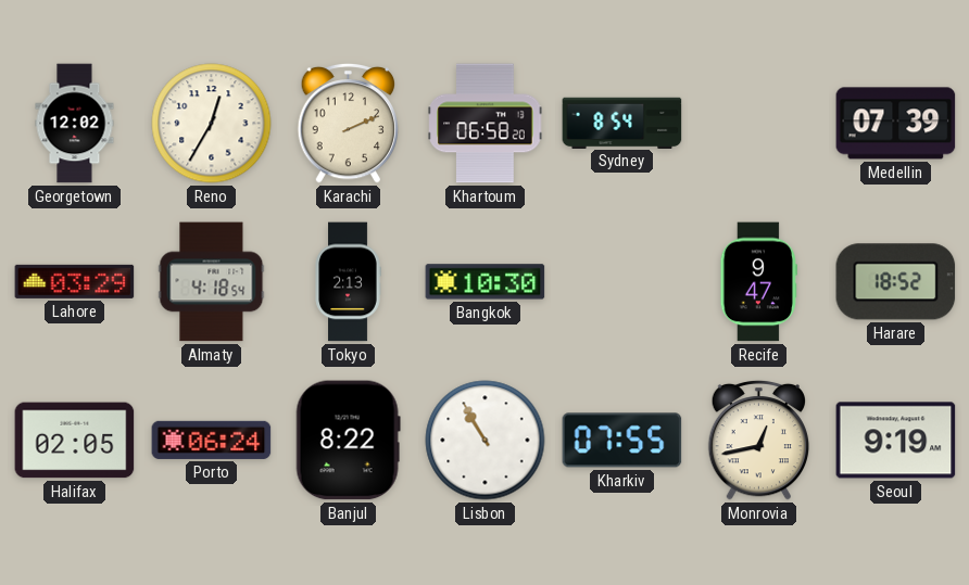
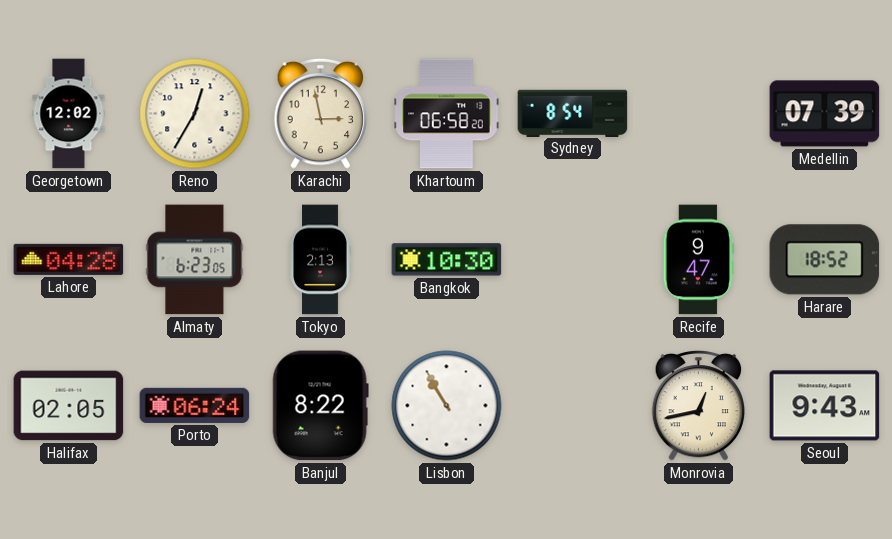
Karachi: 2:11 -> 2:58 (321, 113)
Lahore: 03:29 -> 04:28 (69, 259)
Almaty: 4:18 -> 6:23 (195, 260)
Kharkiv: 07:55 -> none (622, 441)
Seoul: 9:19 -> 9:43 (825, 406)
